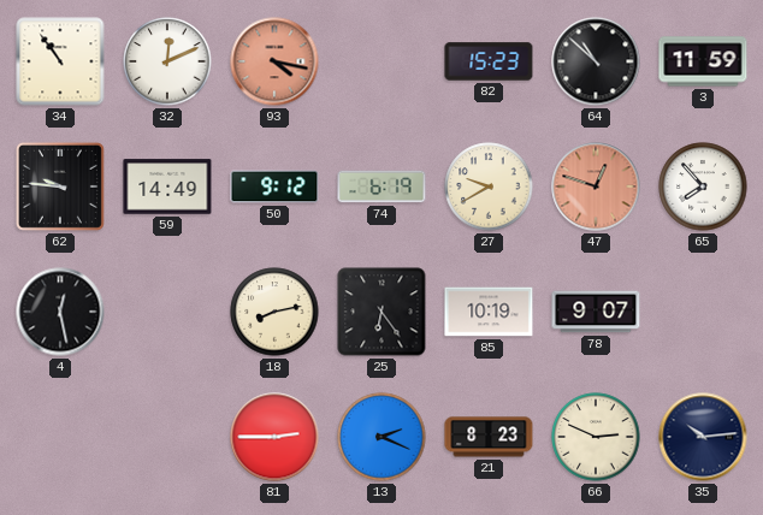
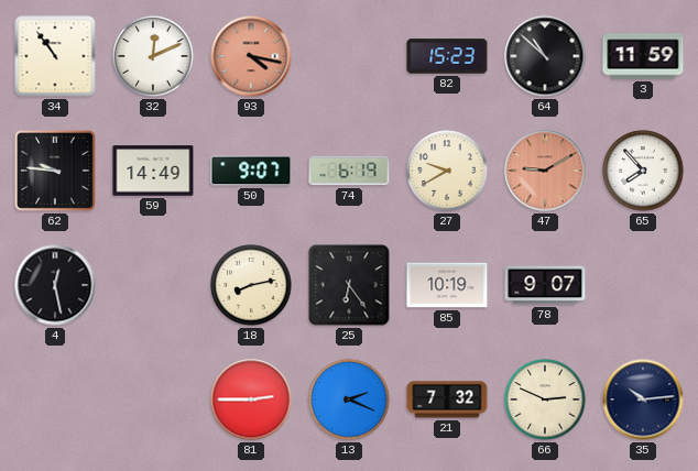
50: 9:12 -> 9:07 (251, 171)
47: 12:48 -> 9:10 (545, 171)
21: 8:23 -> 7:32 (447, 399)
